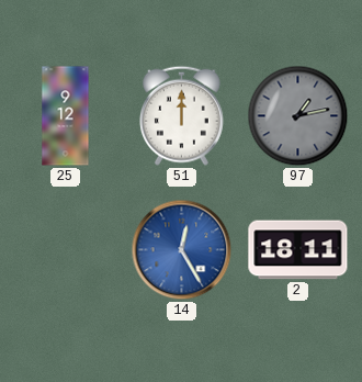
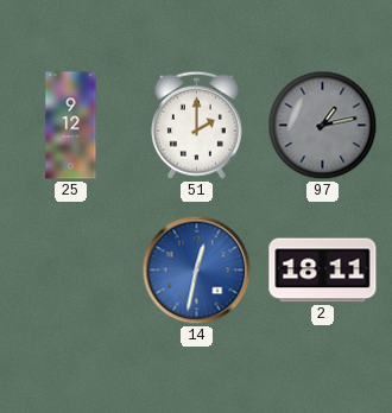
51: 12:00 -> 2:00 (196, 125)
14: 12:25 -> 12:32 (197, 271)
